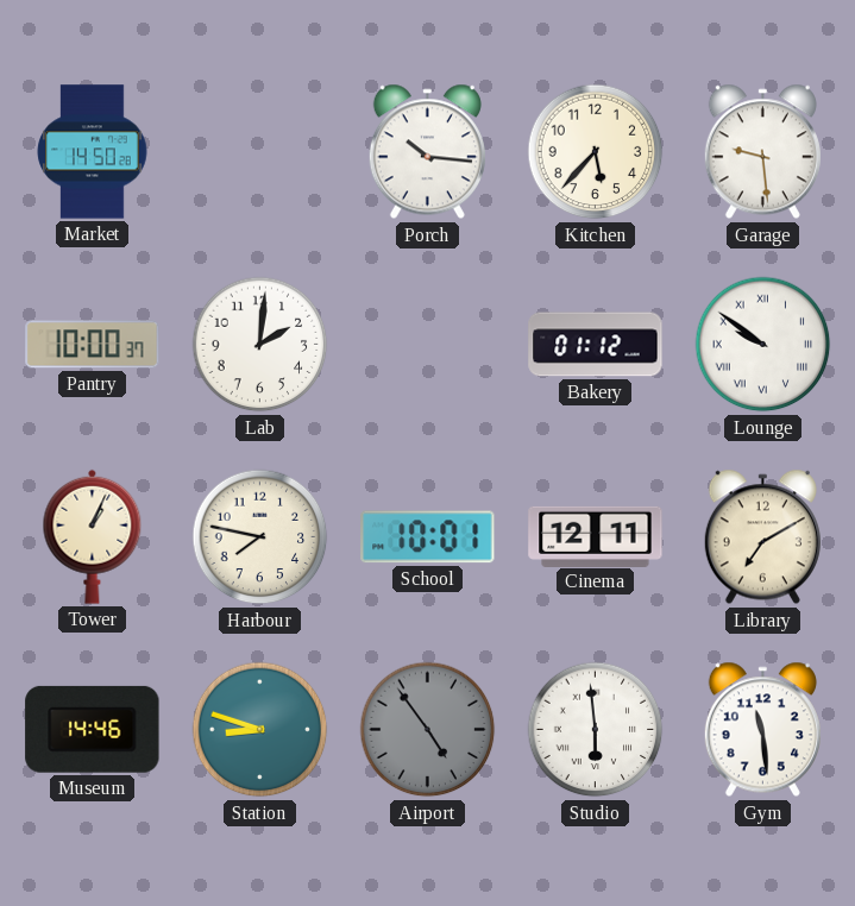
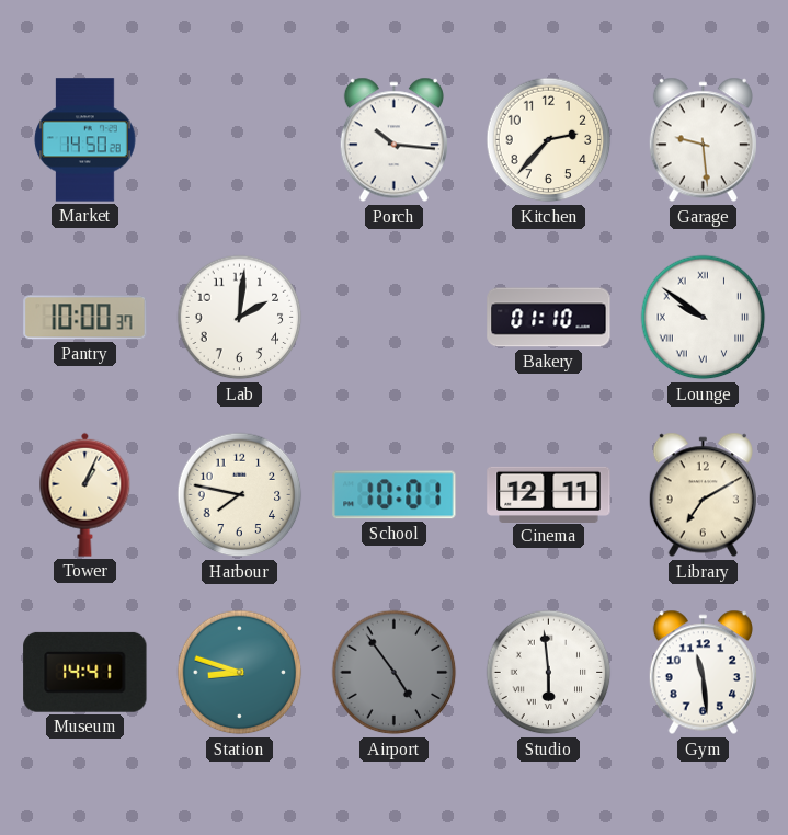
Kitchen: 5:37 -> 2:37 (549, 140)
Bakery: 01:12 -> 01:10 (549, 318)
Museum: 14:46 -> 14:41 (85, 672)
